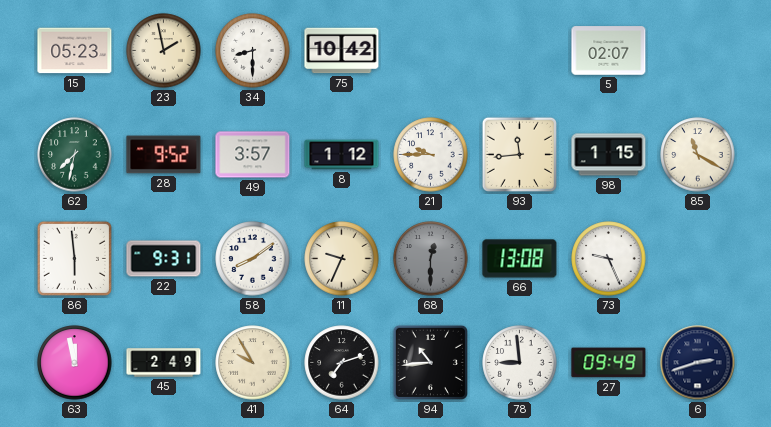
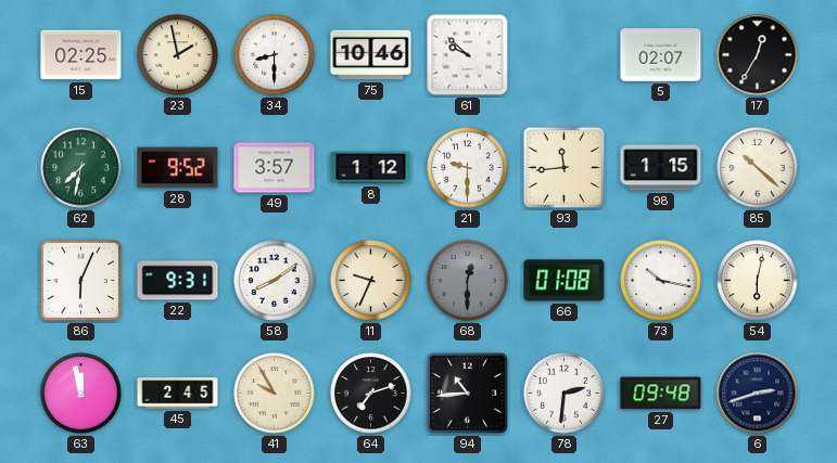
15: 05:23 -> 02:25 (81, 55)
75: 10:42 -> 10:46 (371, 55)
61: none -> 9:52 (468, 55)
17: none -> 12:35 (758, 55)
21: 9:45 -> 9:30 (468, 168)
85: 11:20 -> 10:22 (758, 168)
86: 5:59 -> 6:04 (80, 280)
66: 13:08 -> 01:08 (565, 281)
73: 9:26 -> 10:17 (661, 281)
54: none -> 6:02 (758, 281)
45: 2:49 -> 2:45 (178, 394)
78: 8:59 -> 2:31 (565, 394)
27: 09:49 -> 09:48 (661, 394)
